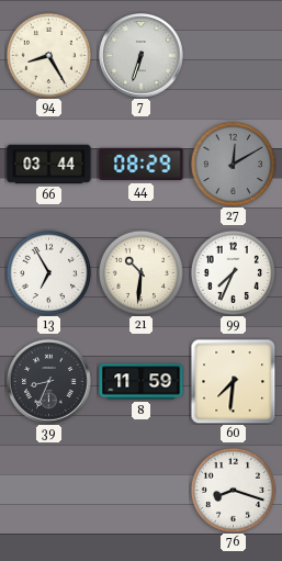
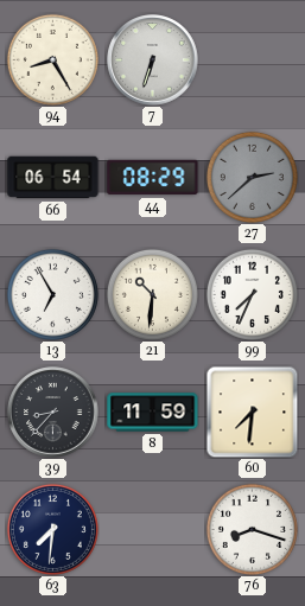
66: 03:44 -> 06:54 (53, 178)
27: 12:10 -> 2:38 (252, 177)
39: 8:34 -> 8:37 (53, 413)
63: none -> 7:31 (52, 529)
